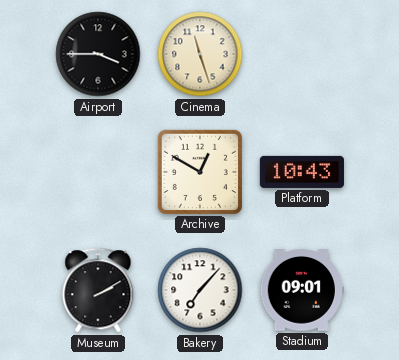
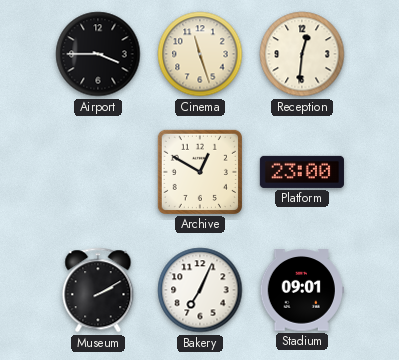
Reception: none -> 12:31 (302, 54)
Platform: 10:43 -> 23:00 (302, 172)
Bakery: 7:07 -> 7:04 (200, 290)
